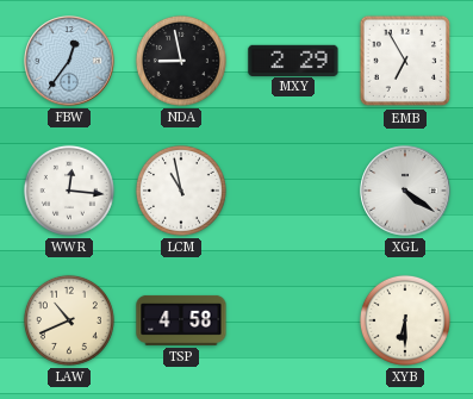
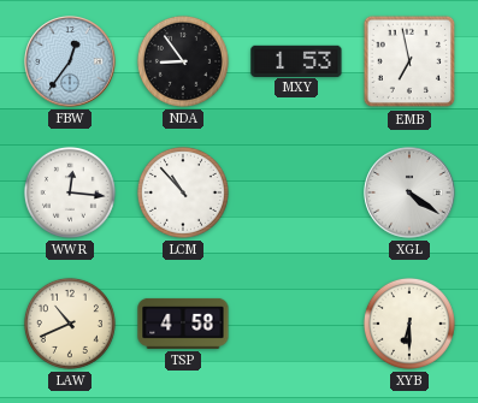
NDA: 8:58 -> 8:54 (183, 61)
MXY: 2:29 -> 1:53 (296, 60)
EMB: 6:55 -> 6:58 (409, 61)
LCM: 10:58 -> 10:53 (183, 192)
